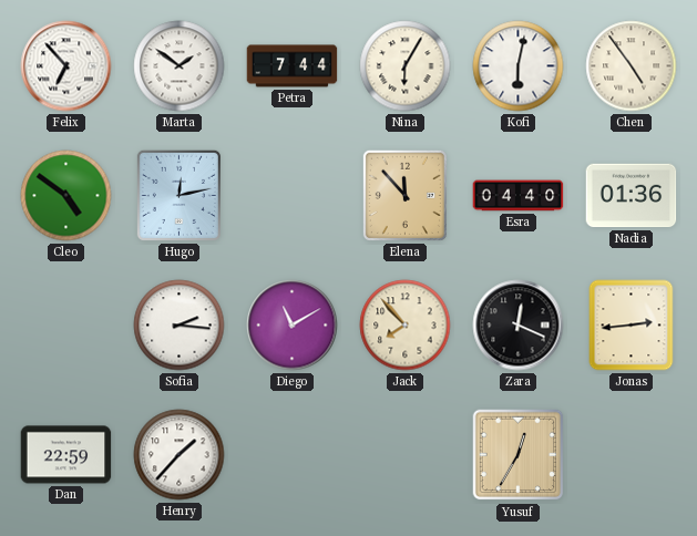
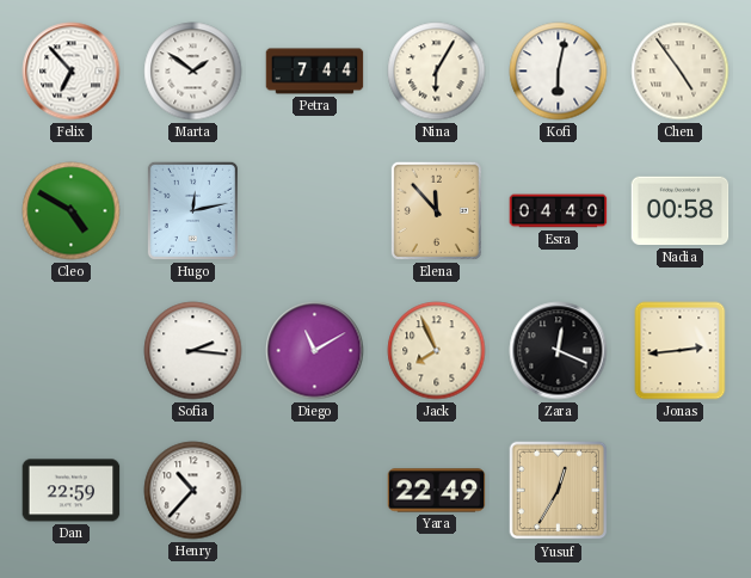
Cleo: 4:51 -> 4:50 (72, 211)
Nadia: 01:36 -> 00:58 (681, 211)
Jack: 7:53 -> 7:56 (437, 351)
Henry: 1:37 -> 10:37 (193, 491)
Yara: none -> 22:49 (437, 491)
